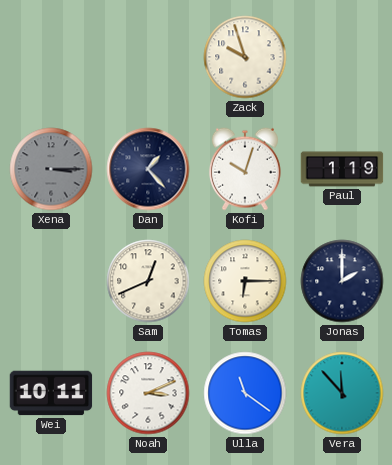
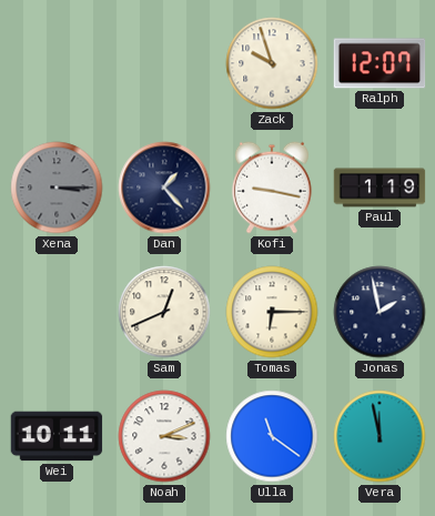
Ralph: none -> 12:07 (380, 63)
Kofi: 10:03 -> 9:17 (272, 188)
Jonas: 2:00 -> 1:58 (380, 312)
Vera: 11:53 -> 11:58 (380, 436)
